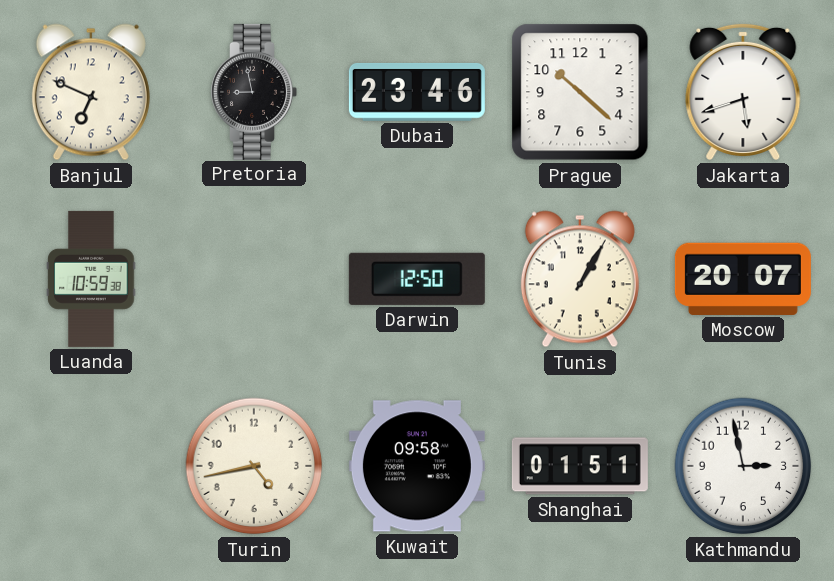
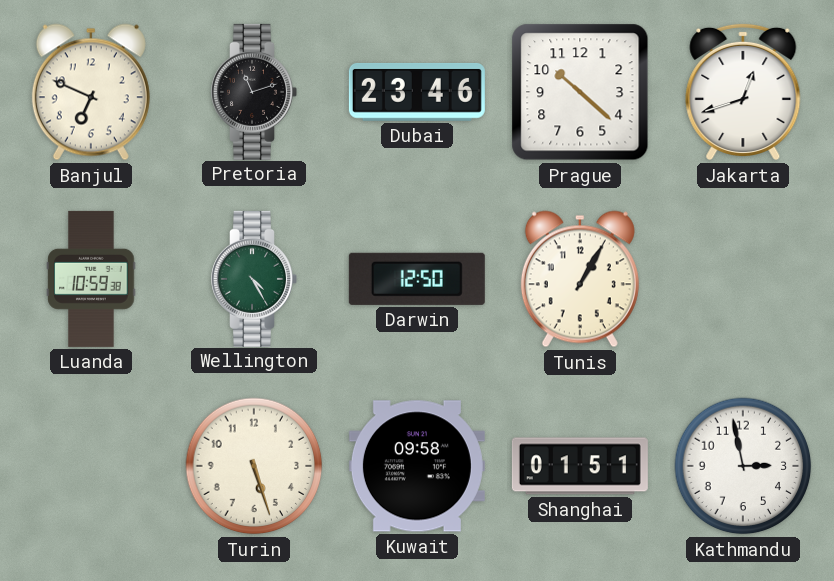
Pretoria: 8:58 -> 11:12 (254, 92)
Jakarta: 5:42 -> 12:42 (743, 92)
Wellington: none -> 4:25 (254, 279)
Moscow: 20:07 -> none (743, 279)
Turin: 4:43 -> 5:27 (254, 466)
